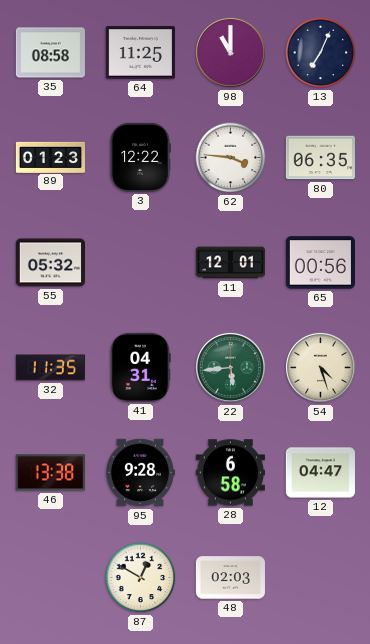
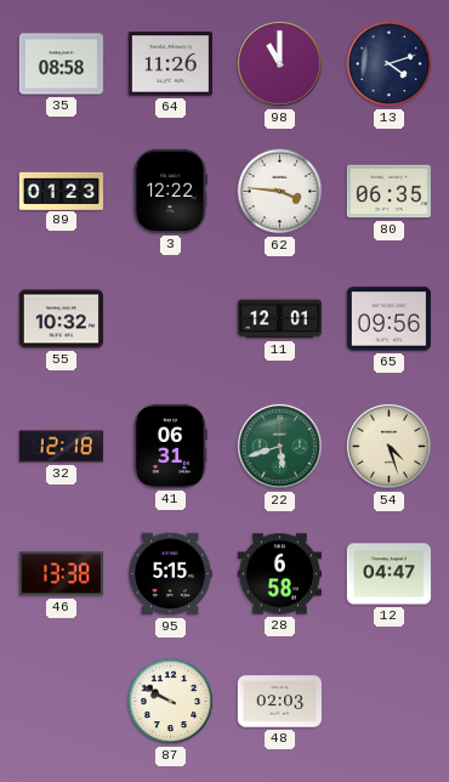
64: 11:25 -> 11:26 (170, 64)
13: 7:04 -> 4:12 (390, 64)
55: 05:32 -> 10:32 (61, 319)
65: 00:56 -> 09:56 (388, 319)
32: 11:35 -> 12:18 (61, 447)
41: 04:31 -> 06:31 (170, 446)
22: 5:44 -> 5:42 (279, 446)
95: 9:28 -> 5:15 (171, 574)
87: 12:50 -> 9:50 (171, 702)
